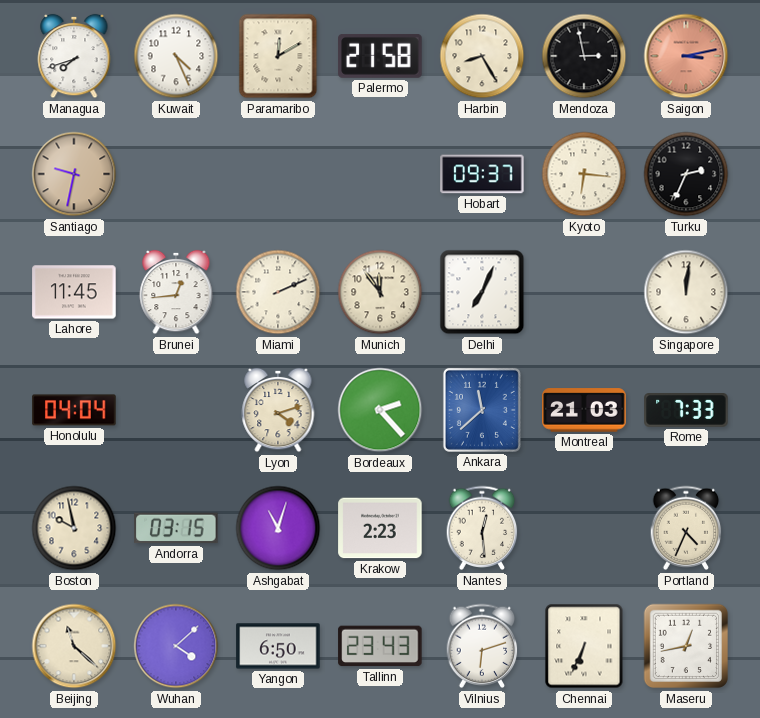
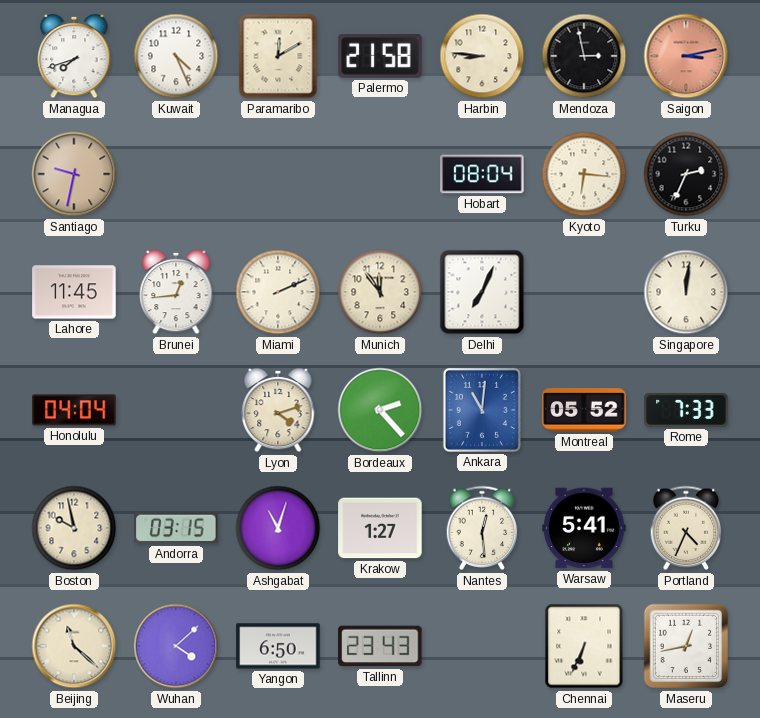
Harbin: 8:25 -> 8:46 (482, 56)
Hobart: 09:37 -> 08:04 (482, 174)
Ankara: 11:38 -> 11:01 (482, 410)
Montreal: 21:03 -> 05:52 (584, 410)
Krakow: 2:23 -> 1:27 (380, 528)
Warsaw: none -> 5:41 (584, 528)
Vilnius: 6:12 -> none (482, 646)
